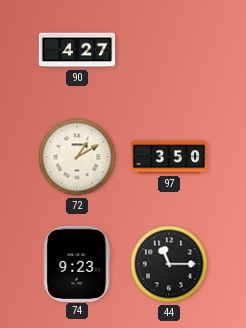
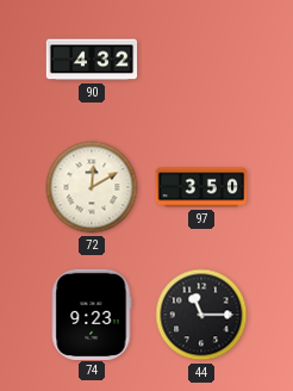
90: 4:27 -> 4:32 (92, 60)
72: 1:10 -> 12:10 (92, 187)
